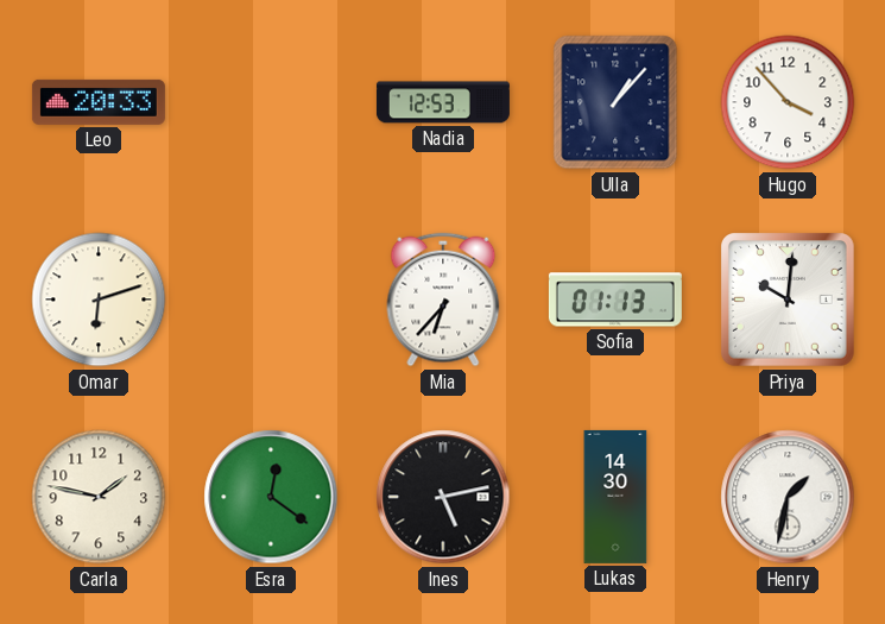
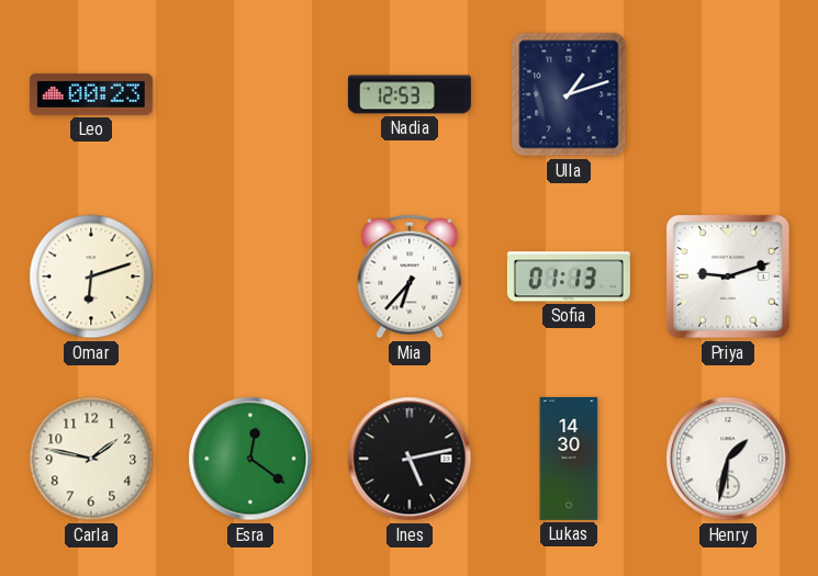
Leo: 20:33 -> 00:23 (91, 94)
Ulla: 1:07 -> 1:12 (569, 94)
Hugo: 3:53 -> none (788, 102)
Priya: 10:01 -> 9:12 (729, 278)
